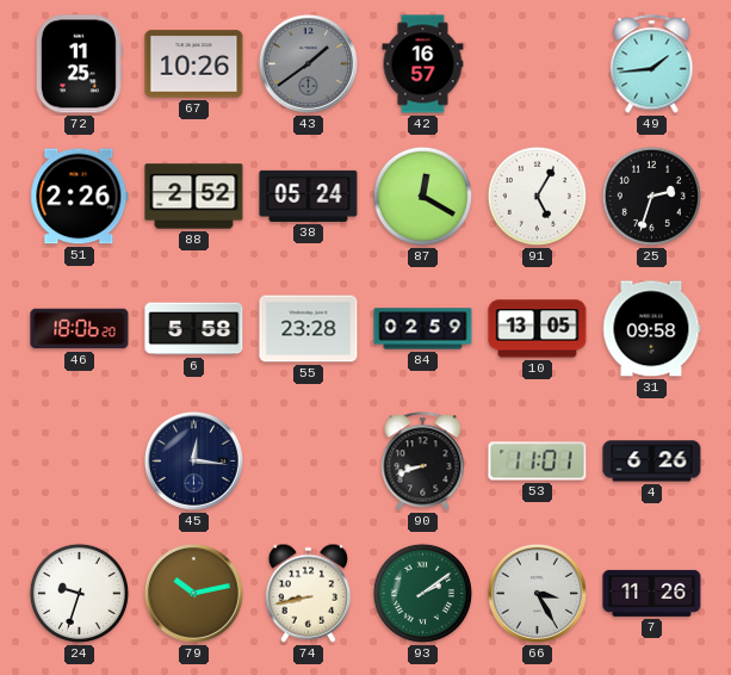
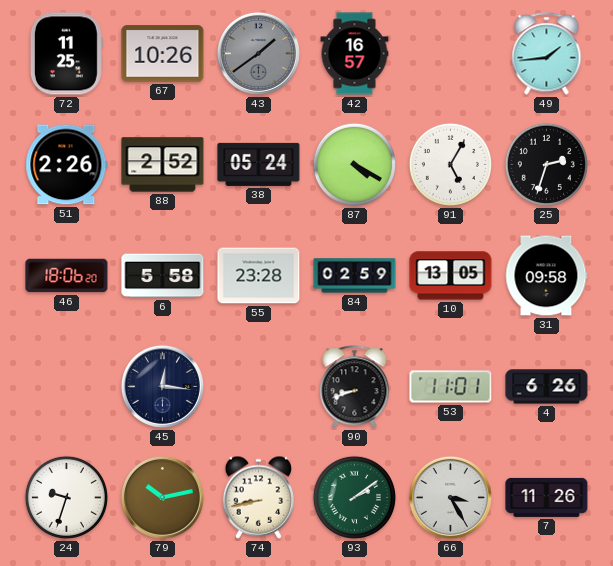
87: 12:20 -> 4:20 (354, 164)
